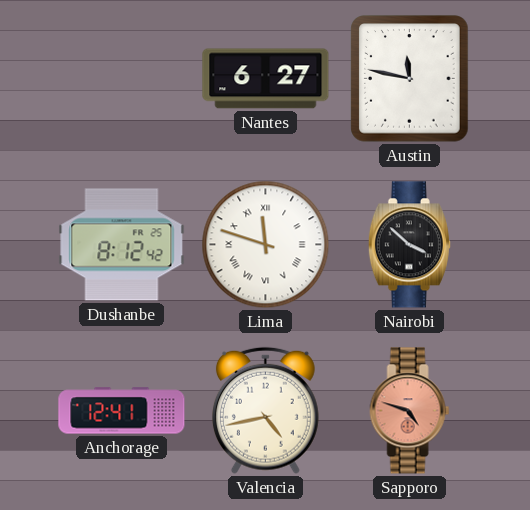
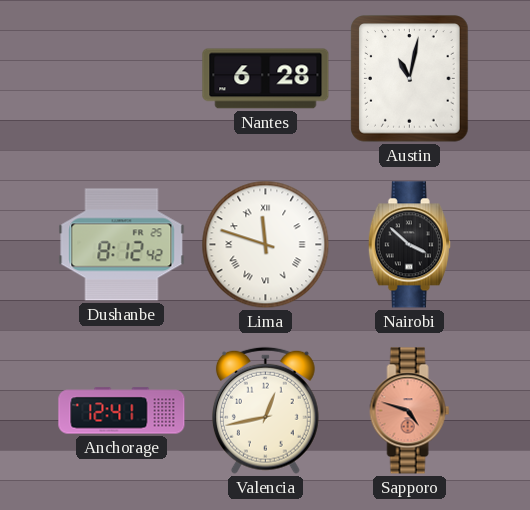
Nantes: 6:27 -> 6:28 (266, 79)
Austin: 11:47 -> 11:02 (410, 79)
Valencia: 4:43 -> 12:43 (265, 410)
